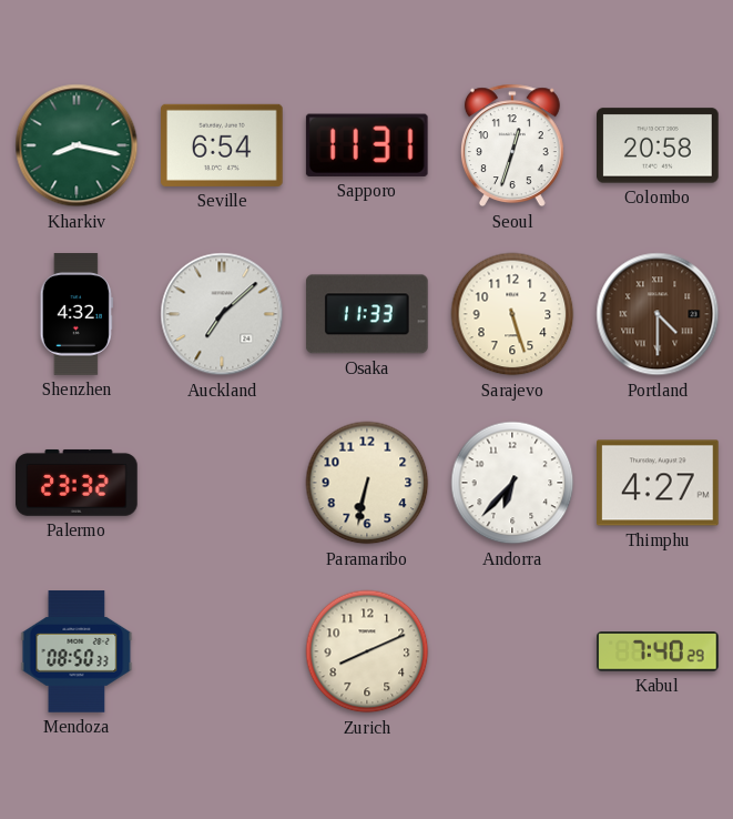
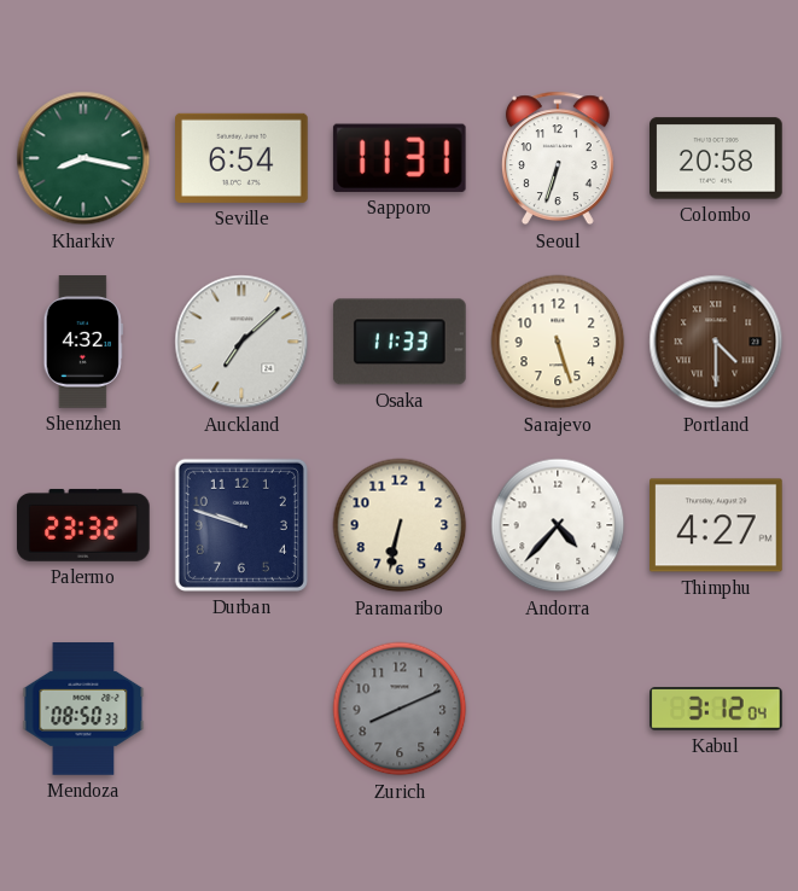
Seoul: 12:33 -> 6:33 (558, 158)
Durban: none -> 9:48 (241, 525)
Andorra: 6:37 -> 4:37 (558, 525)
Zurich dial: cream -> grey (400, 709)
Kabul: 7:40 -> 3:12 (717, 710)
